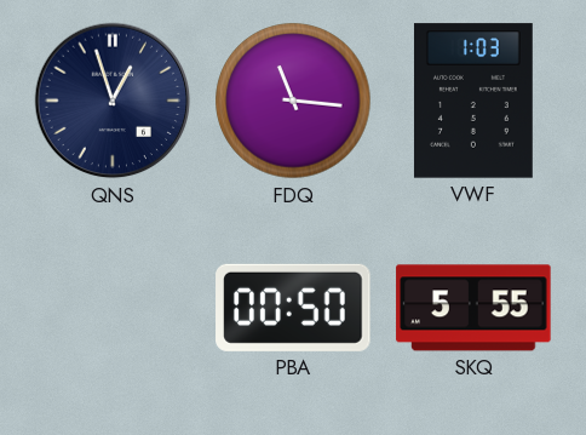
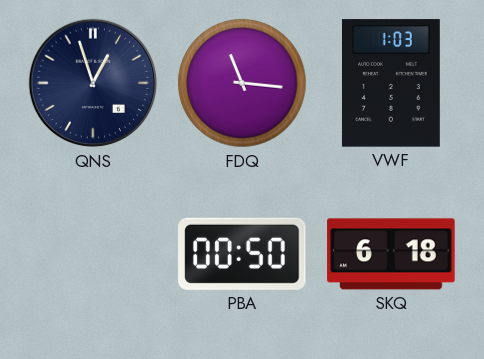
SKQ: 5:55 -> 6:18 (391, 254)
